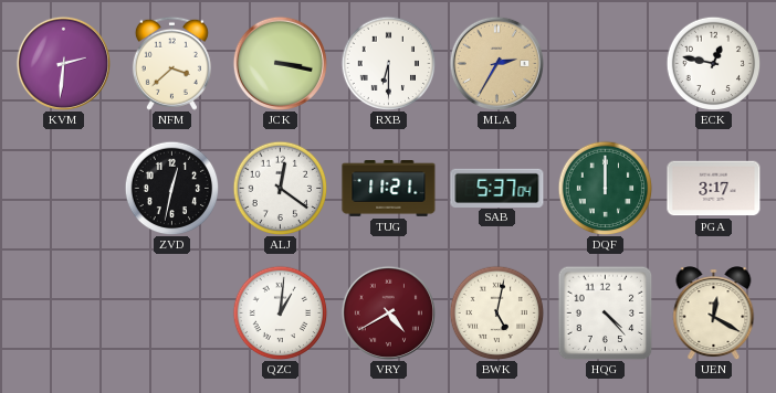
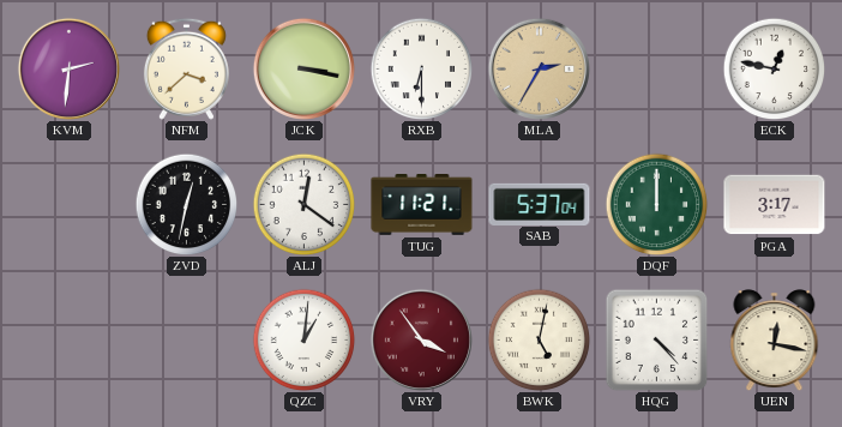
VRY: 4:40 -> 3:54 (421, 339)
UEN: 12:20 -> 12:17 (775, 341)
